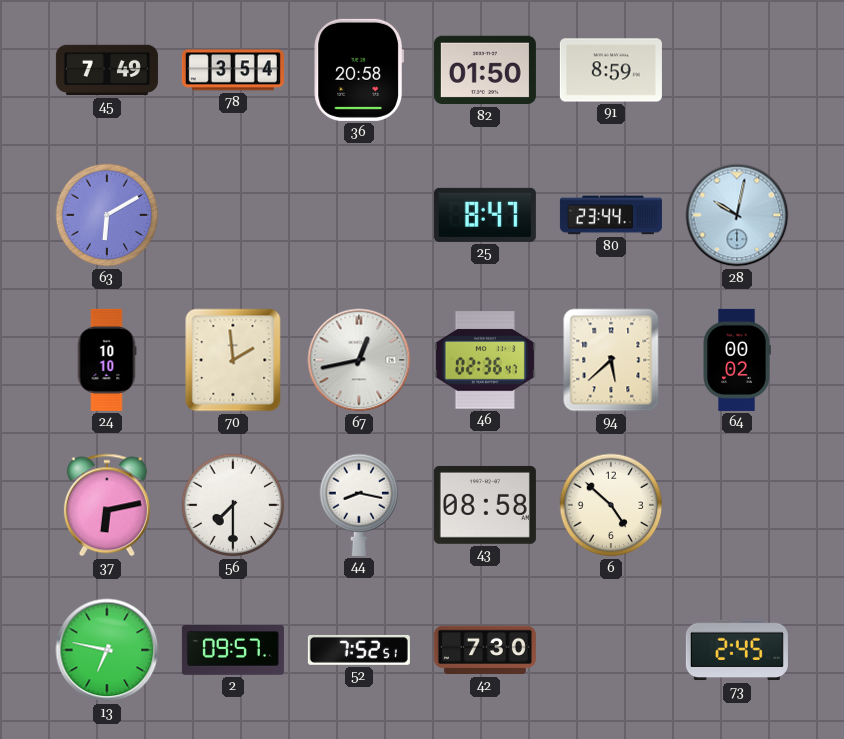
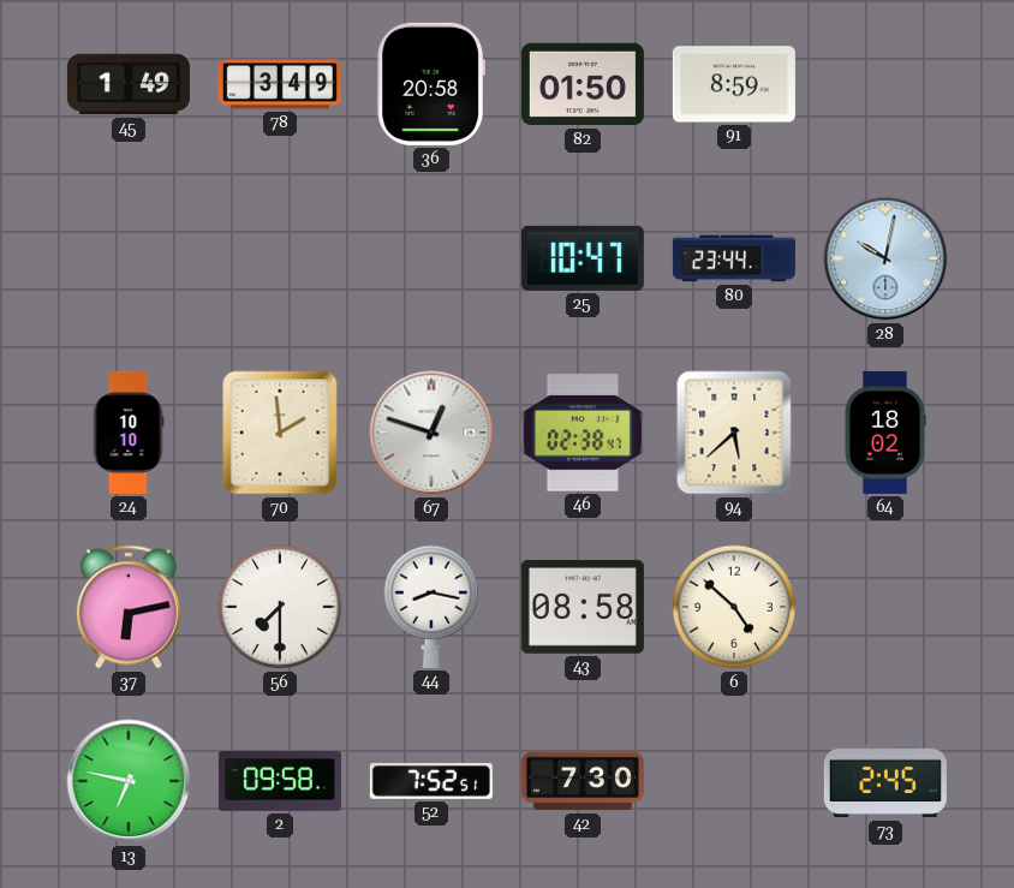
45: 7:49 -> 1:49 (129, 84)
78: 3:54 -> 3:49 (280, 84)
63: 6:10 -> none (107, 215)
25: 8:47 -> 10:47 (583, 258)
67: 12:43 -> 12:48 (431, 433)
46: 02:36 -> 02:38 (583, 433)
64: 00:02 -> 18:02 (885, 433)
2: 09:57 -> 09:58 (280, 782)
